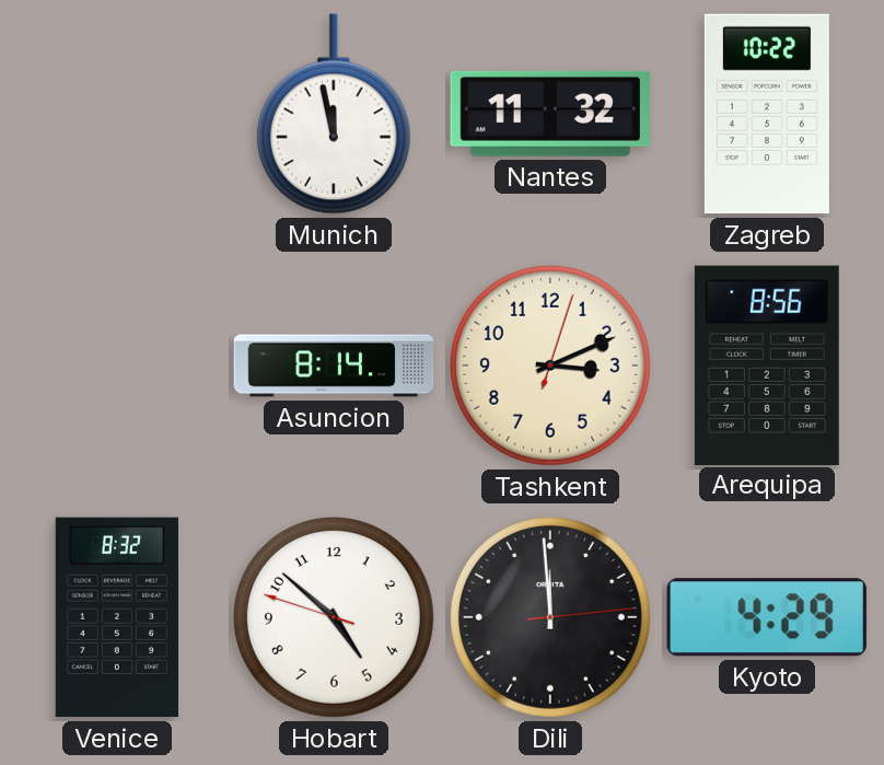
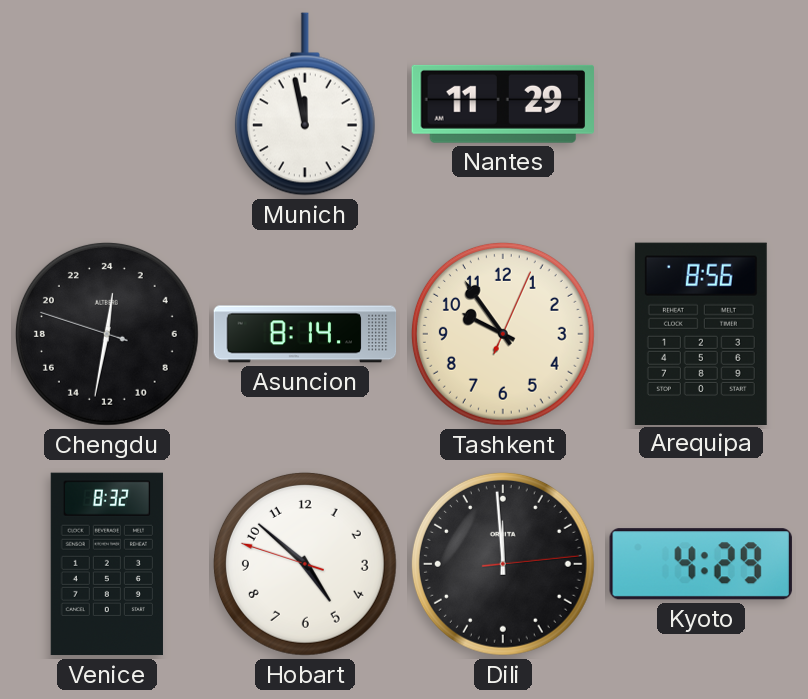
Nantes: 11:32 -> 11:29 (502, 104)
Zagreb: 10:22 -> none (767, 114)
Chengdu: none -> 0:31 (107, 334)
Tashkent: 3:11 -> 9:54 (503, 334)
